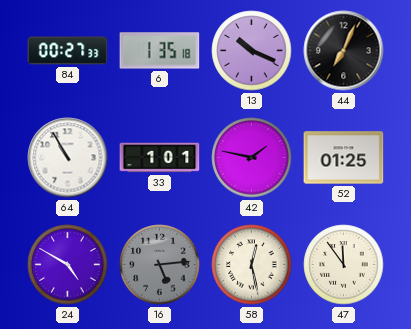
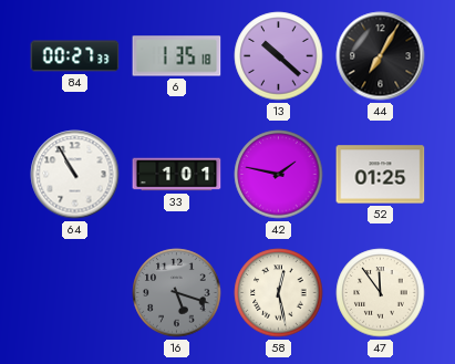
13: 10:19 -> 10:22 (279, 56)
44: 7:04 -> 7:05 (381, 56)
24: 4:50 -> none (68, 265)
16: 5:14 -> 5:18 (177, 293)
